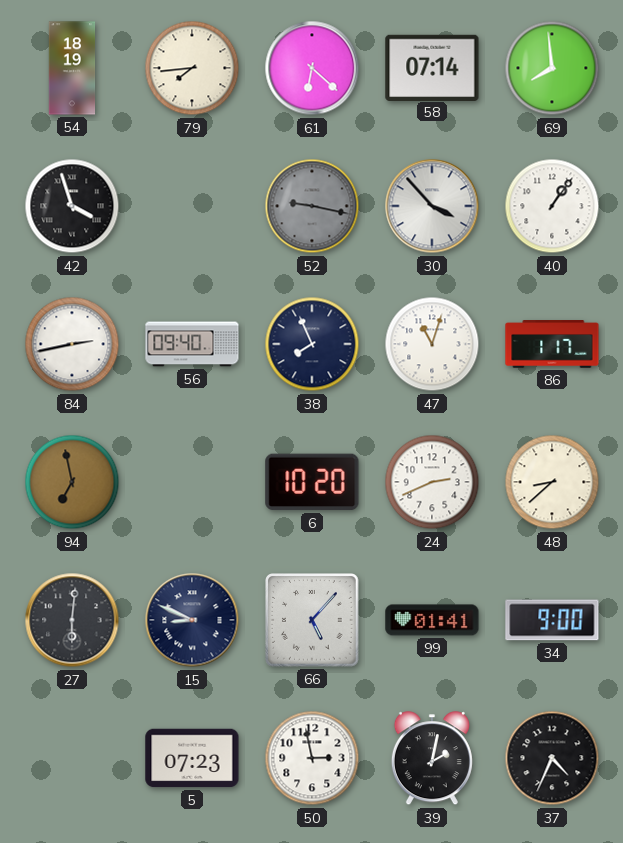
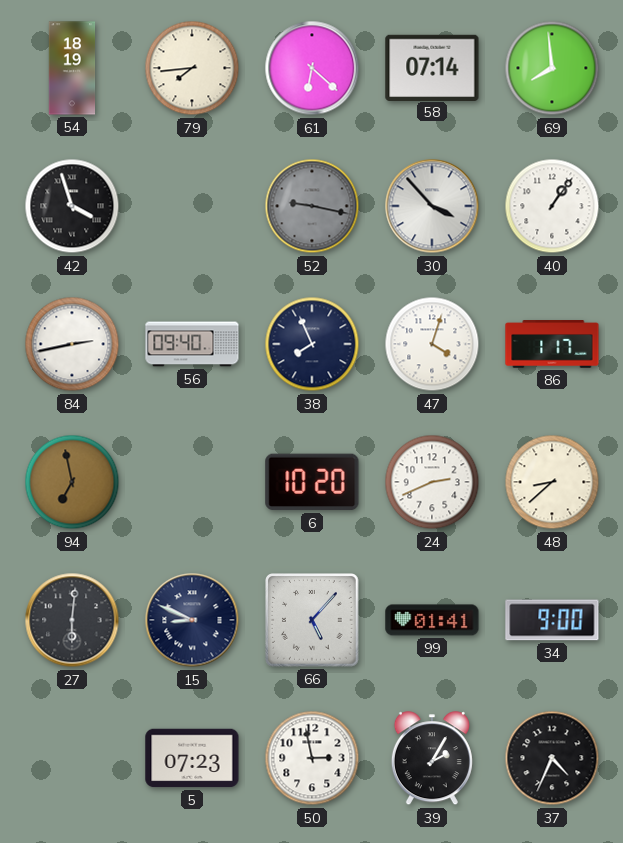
47: 11:03 -> 4:03 (432, 344)
39: 2:02 -> 2:05 (432, 759)
